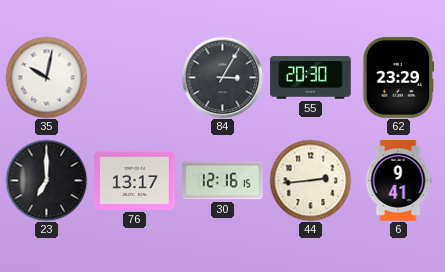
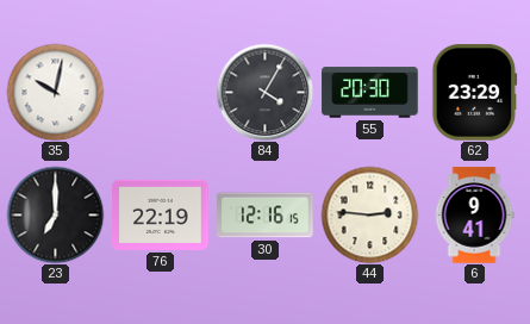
84: 3:05 -> 4:05 (264, 92)
76: 13:17 -> 22:19 (161, 214)
44: 2:44 -> 2:46 (369, 214)
